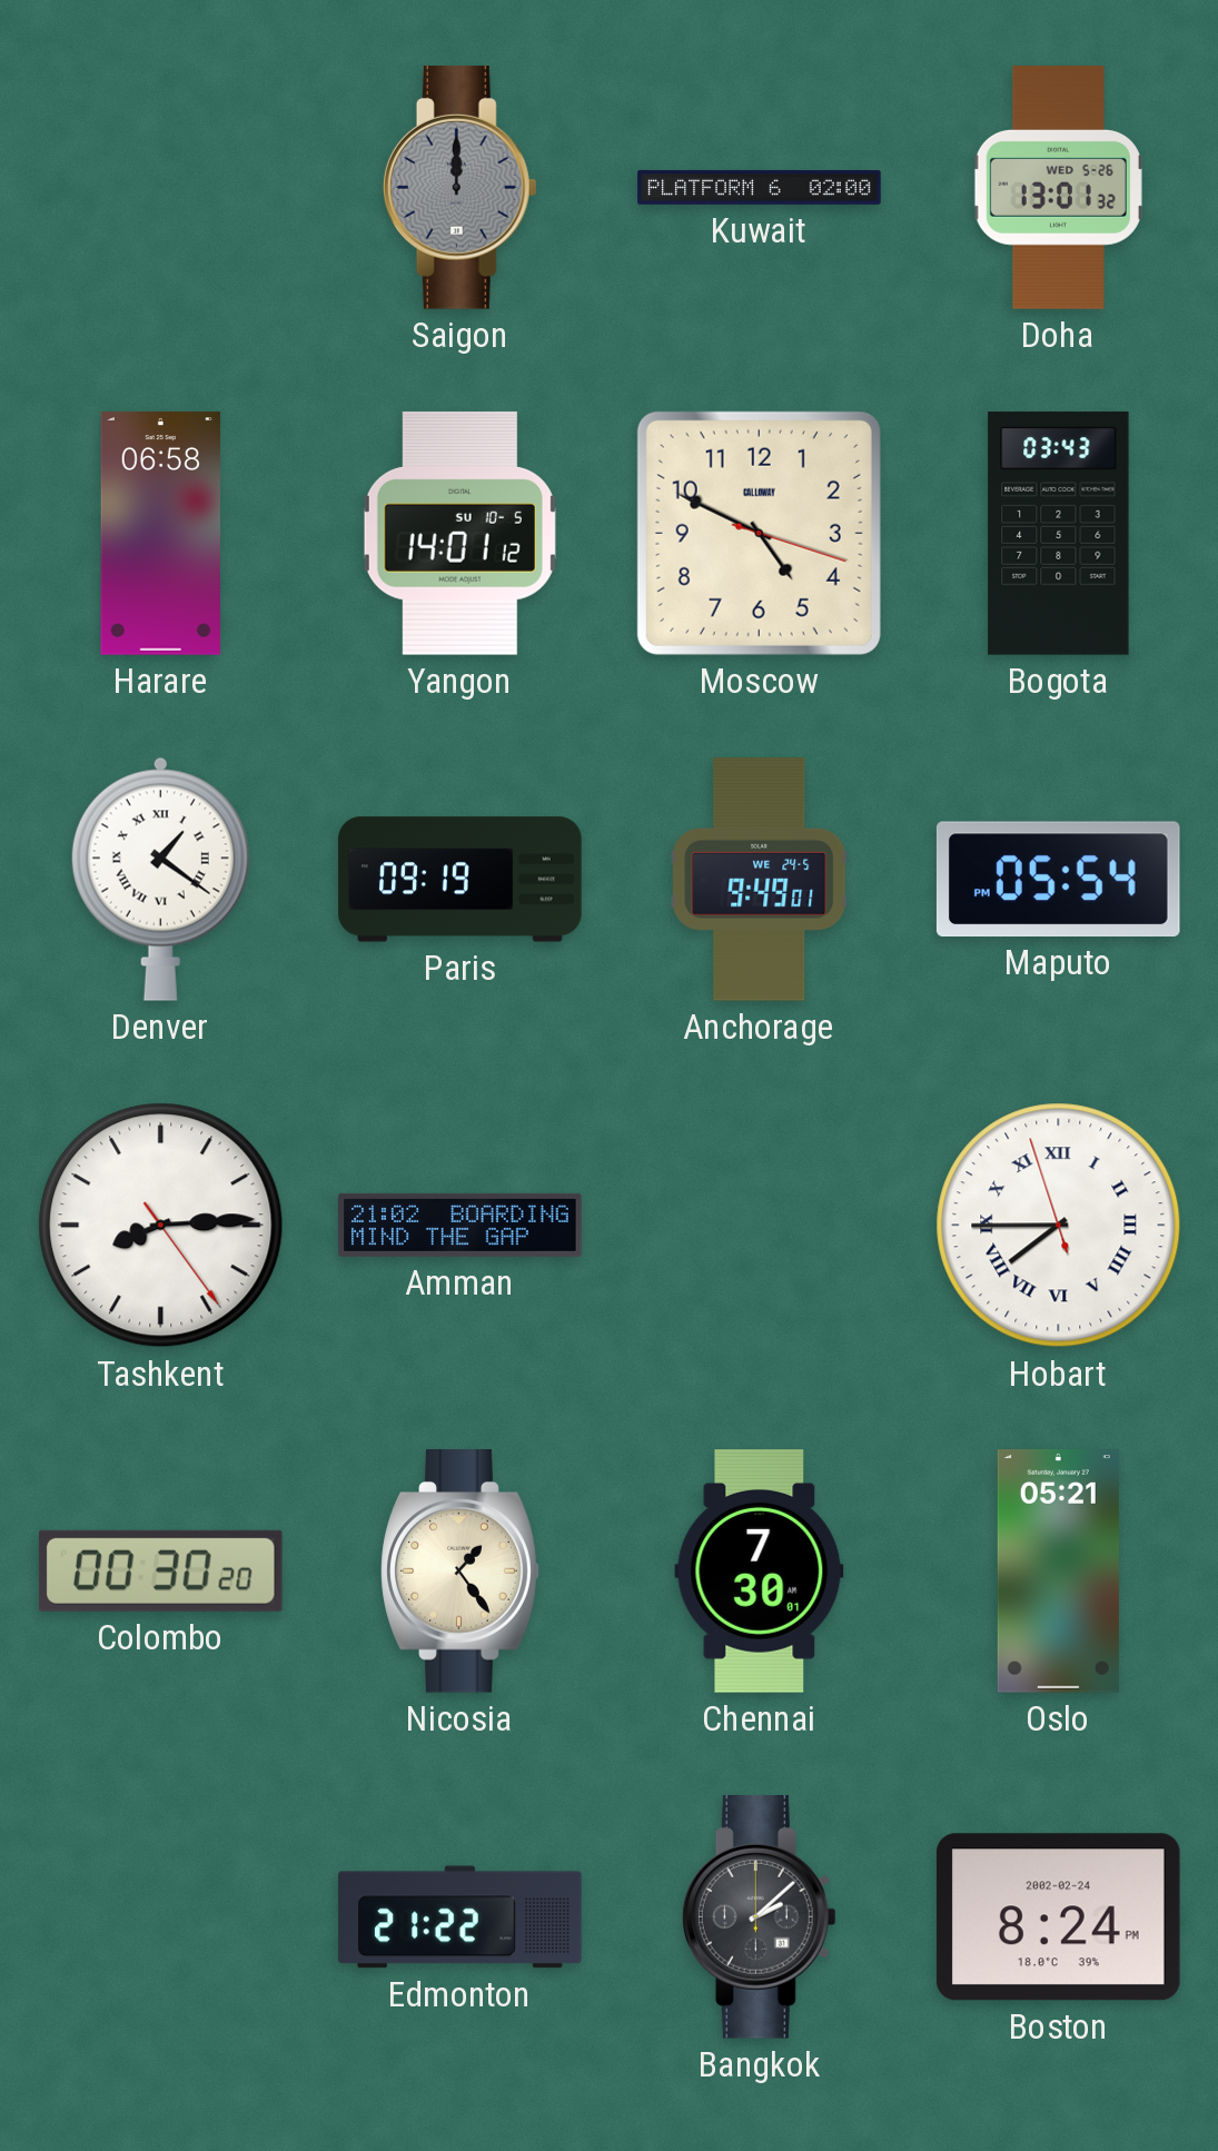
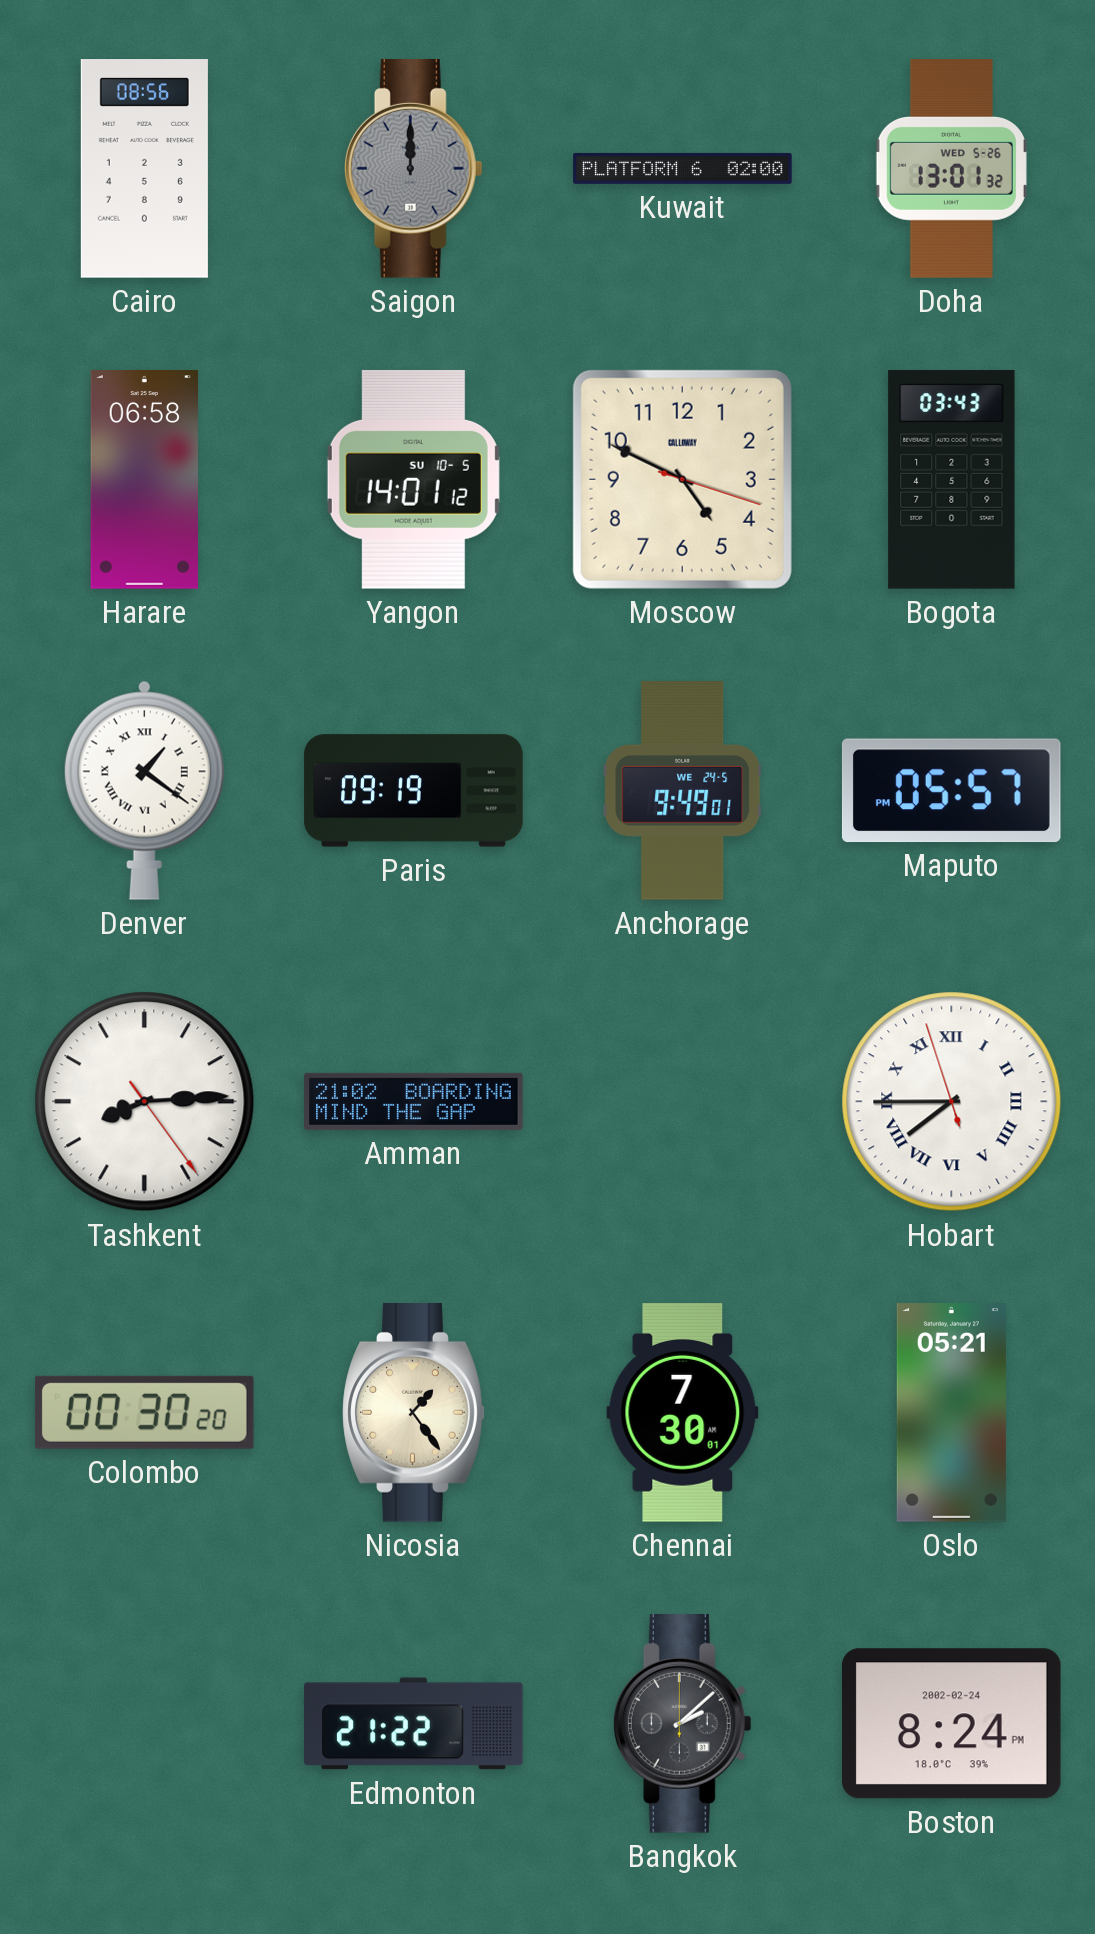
Cairo: none -> 08:56 (144, 169)
Maputo: 05:54 -> 05:57 (951, 790)
